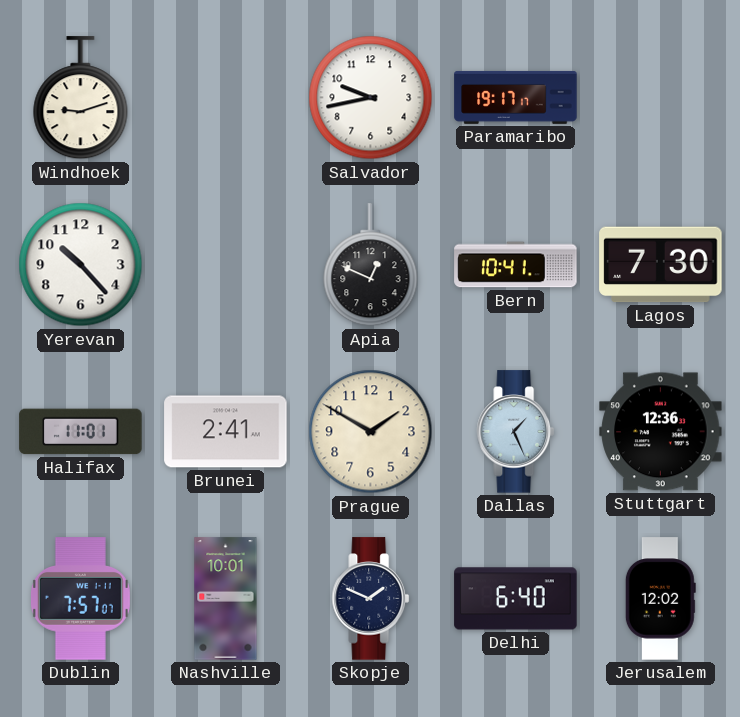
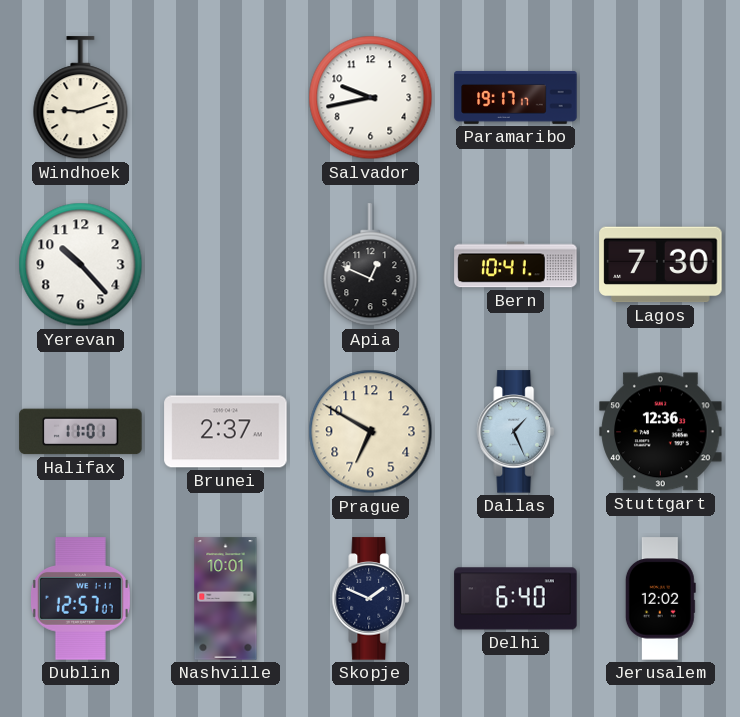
Brunei: 2:41 -> 2:37 (226, 432)
Prague: 1:50 -> 6:50 (371, 432)
Dublin: 7:57 -> 12:57 (80, 599)
